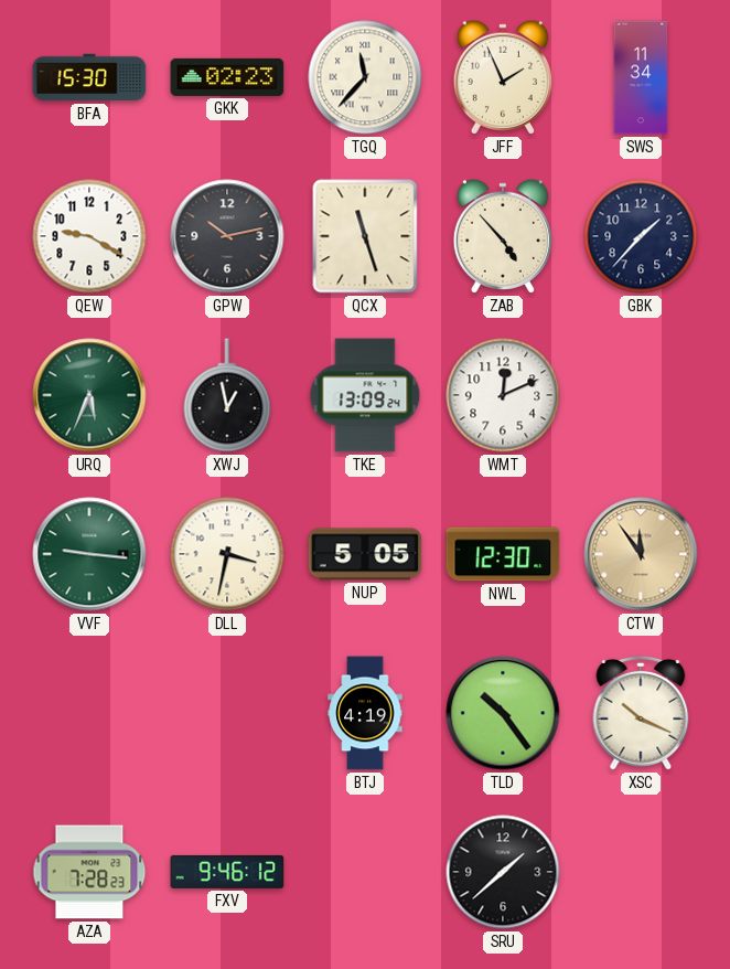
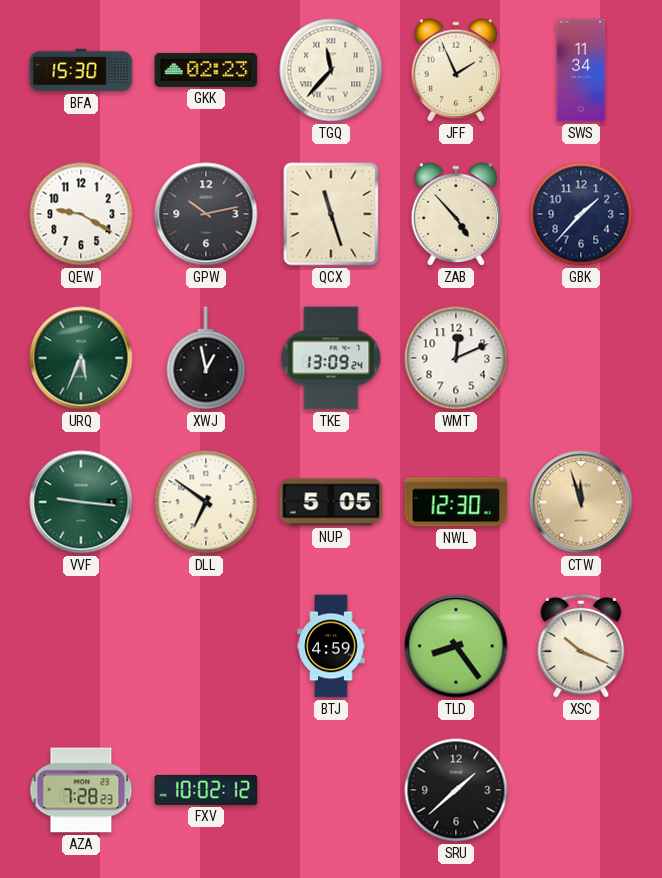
DLL: 3:32 -> 6:51 (206, 502)
CTW: 11:54 -> 11:57 (581, 502)
BTJ: 4:19 -> 4:59 (331, 646)
TLD: 10:24 -> 8:24 (456, 646)
FXV: 9:46 -> 10:02 (206, 790)
